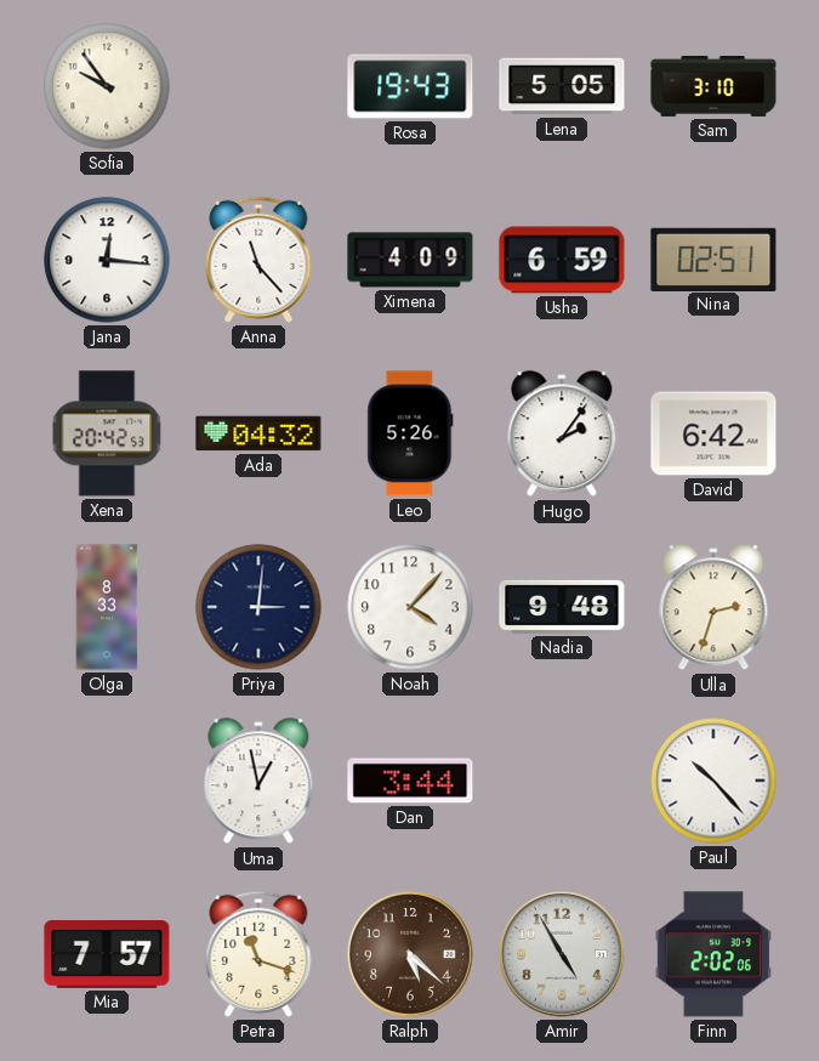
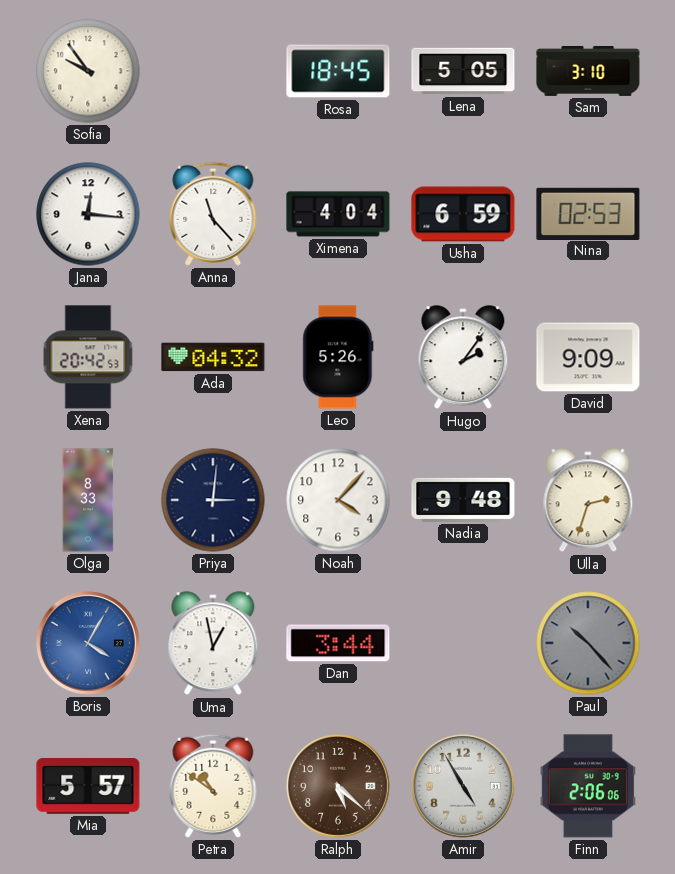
Rosa: 19:43 -> 18:45 (338, 71)
Ximena: 4:09 -> 4:04 (338, 214)
Nina: 02:51 -> 02:53 (588, 213)
David: 6:42 -> 9:09 (588, 357)
Boris: none -> 4:05 (89, 644)
Paul dial: white -> grey (588, 643)
Mia: 7:57 -> 5:57 (88, 786)
Petra: 11:18 -> 10:51 (213, 786)
Finn: 2:02 -> 2:06 (588, 786)
